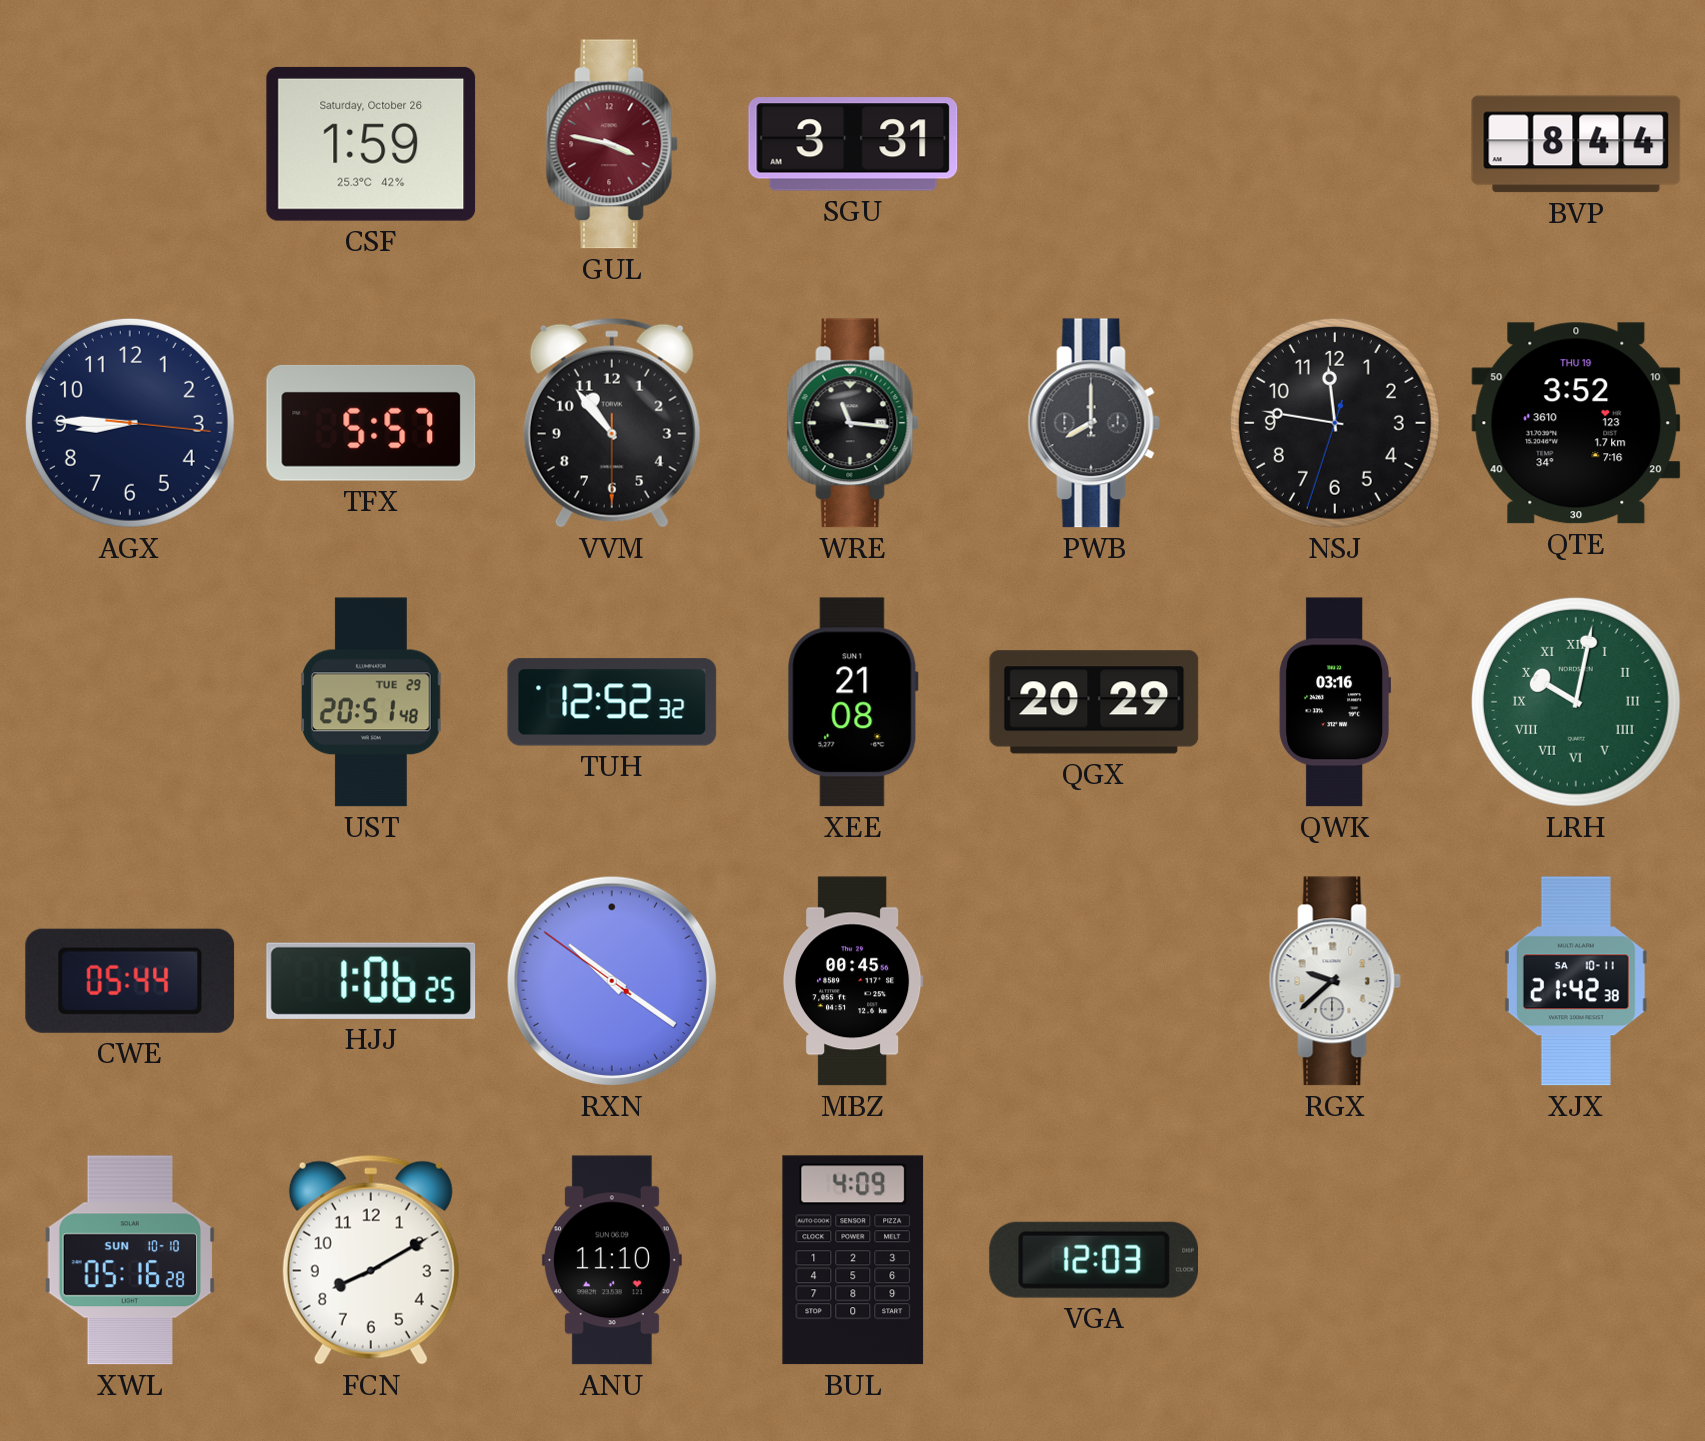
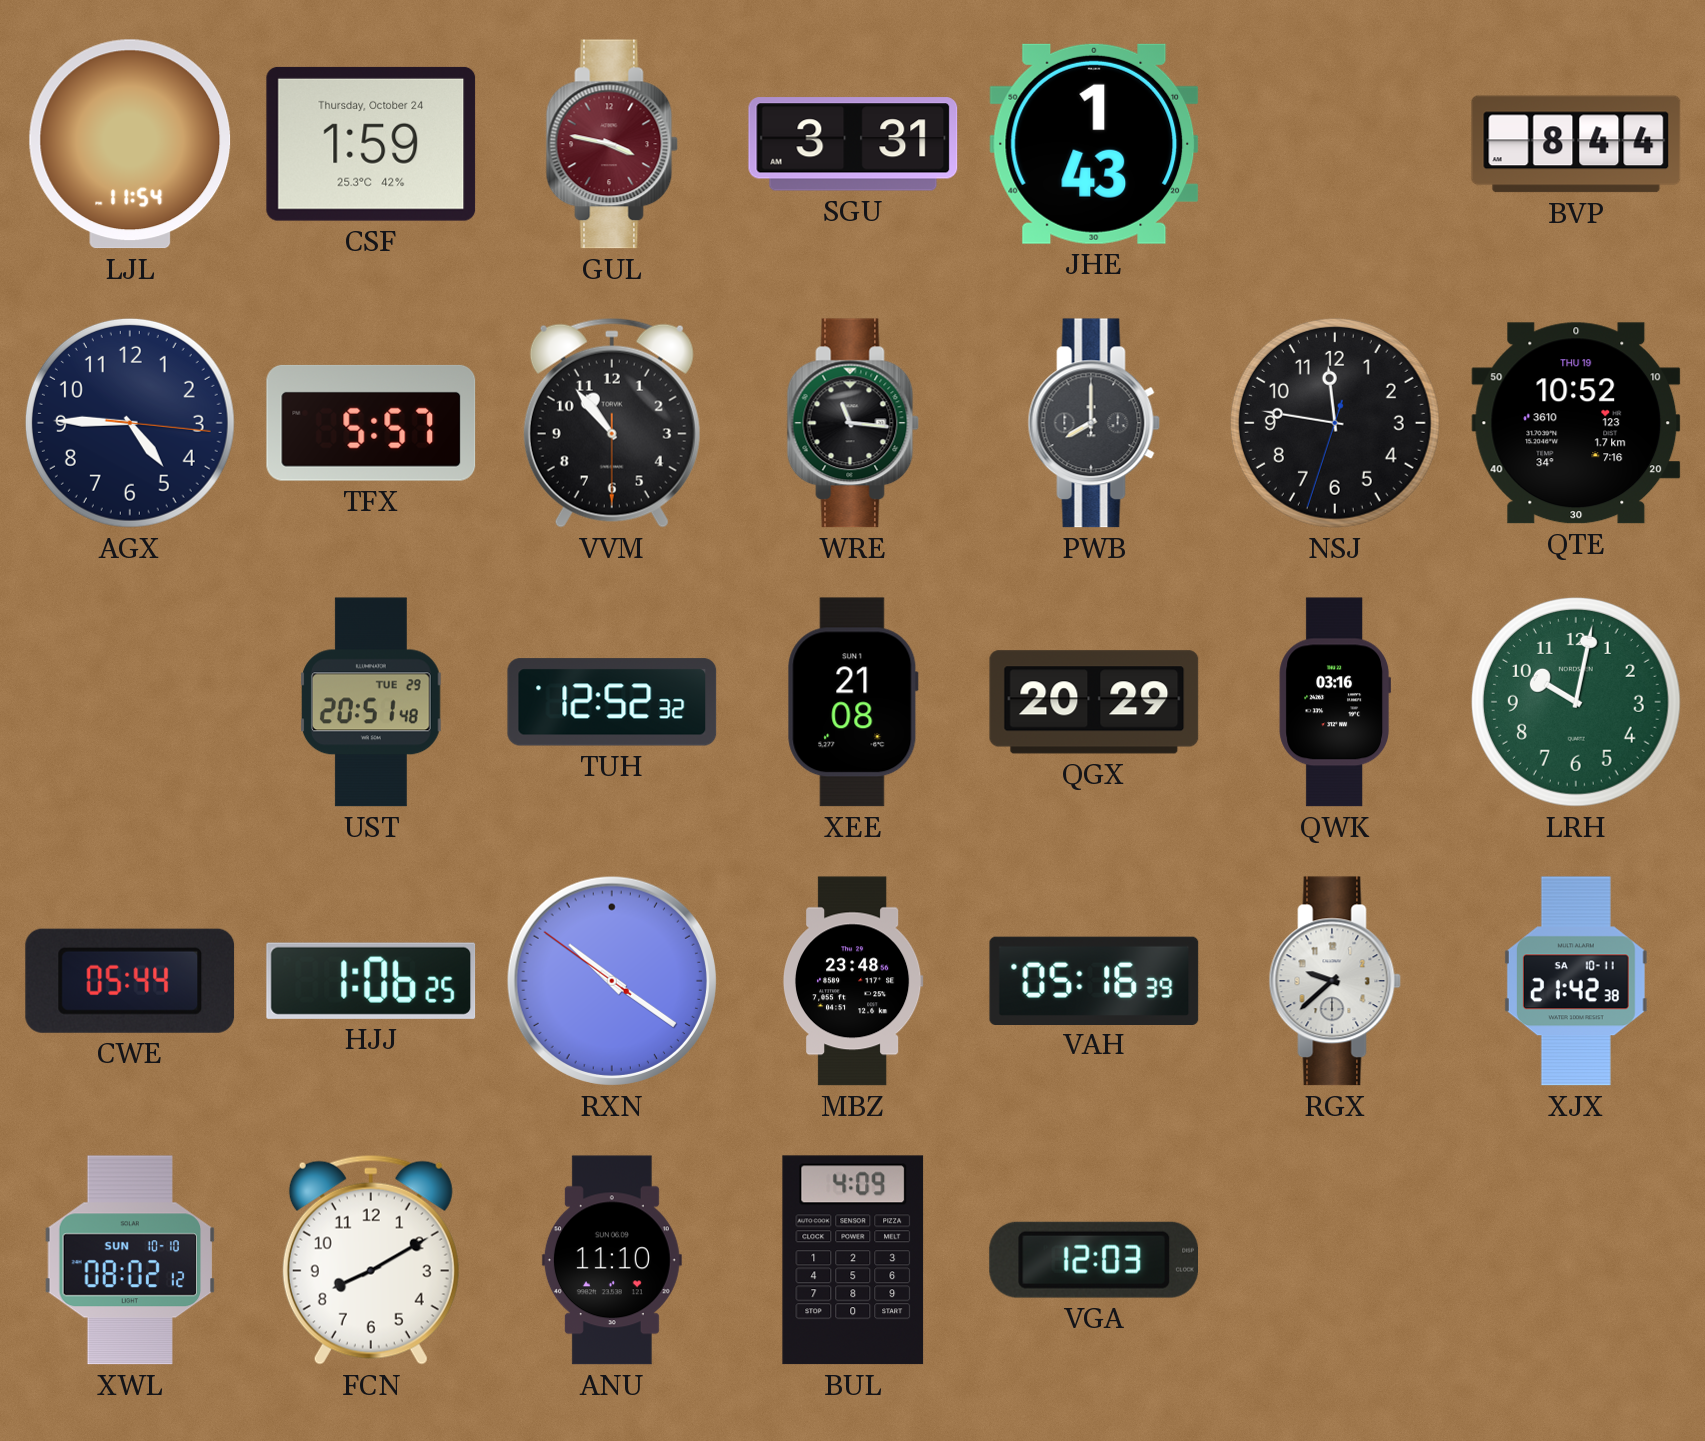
LJL: none -> 11:54 (130, 144)
CSF date: Saturday, October 26 -> Thursday, October 24 (371, 144)
JHE: none -> 1:43 (1094, 144)
AGX: 8:45 -> 4:45 (130, 423)
QTE: 3:52 -> 10:52 (1576, 423)
LRH numerals: Roman -> Arabic (1576, 702)
MBZ: 00:45 -> 23:48 (853, 981)
VAH: none -> 05:16 (1094, 980)
XWL: 05:16 -> 08:02 (130, 1260)
